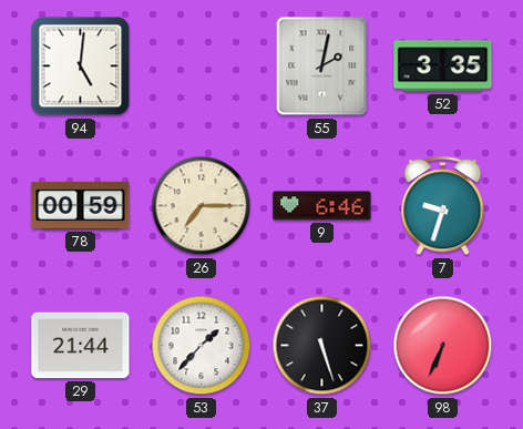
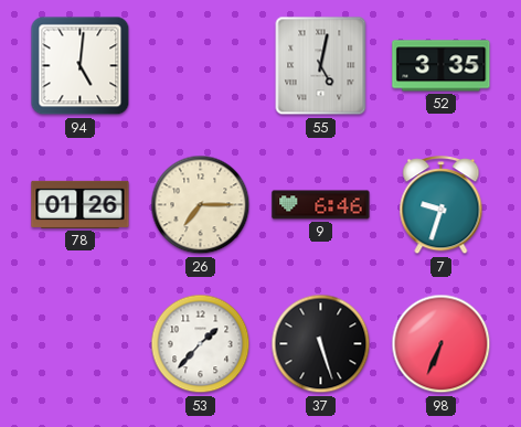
55: 2:02 -> 5:02 (321, 66)
78: 00:59 -> 01:26 (81, 204)
29: 21:44 -> none (81, 346)
